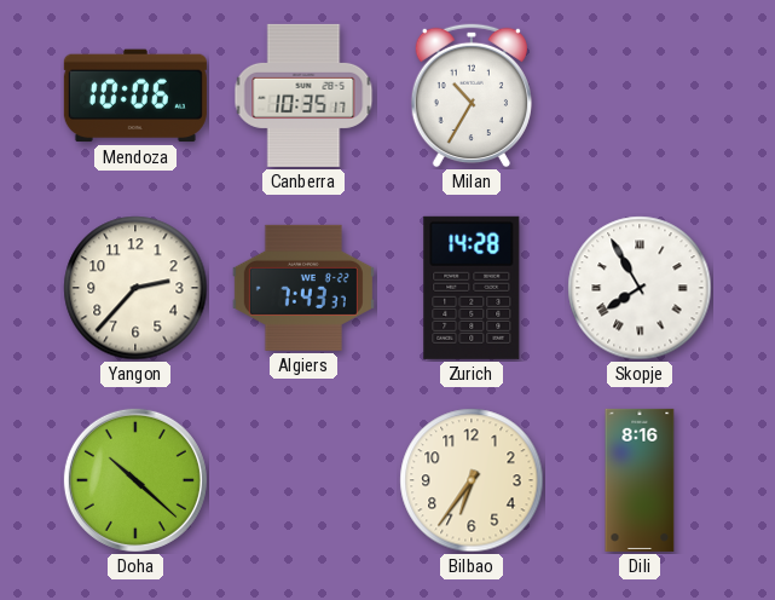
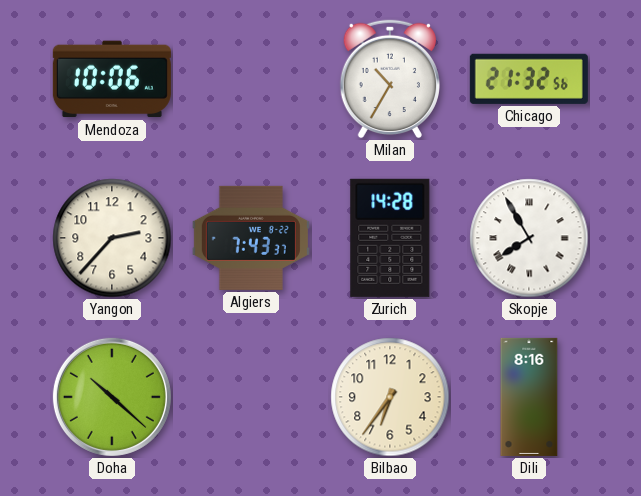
Canberra: 10:35 -> none (303, 96)
Chicago: none -> 21:32 (529, 79)
